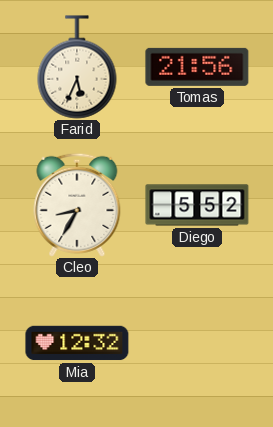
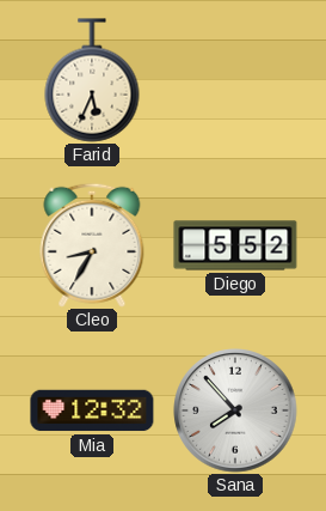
Tomas: 21:56 -> none (197, 67)
Sana: none -> 7:53 (235, 410)
